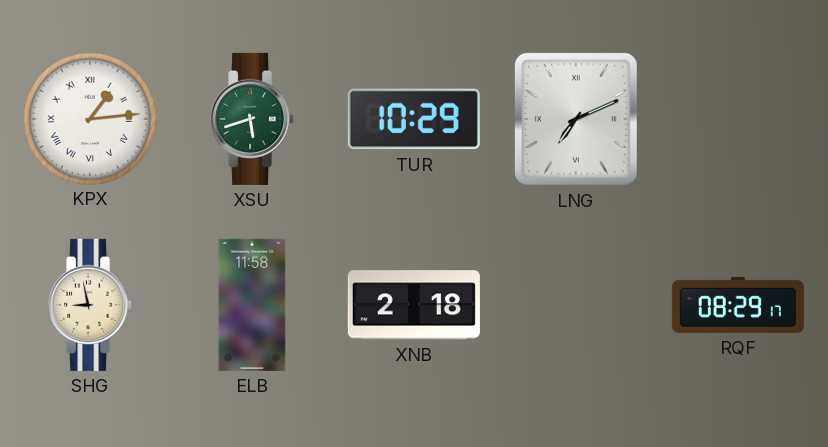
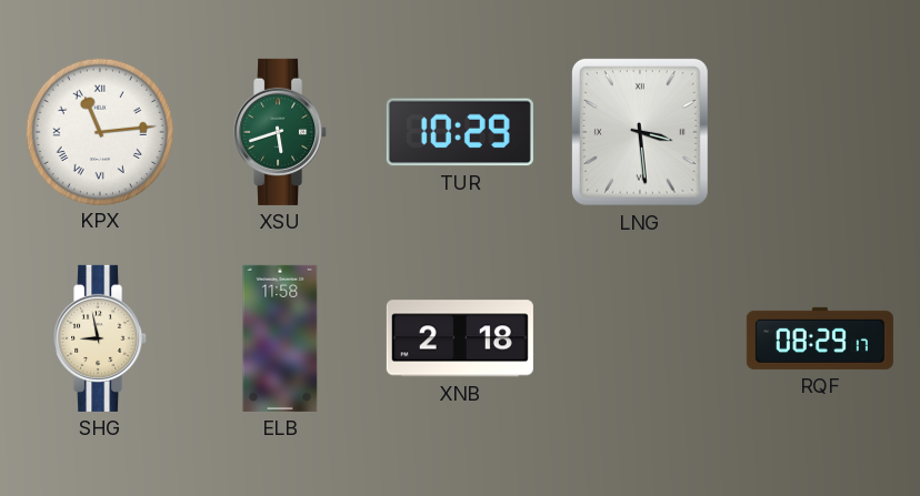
KPX: 1:14 -> 11:14 (99, 131)
LNG: 7:11 -> 3:29 (640, 132)
